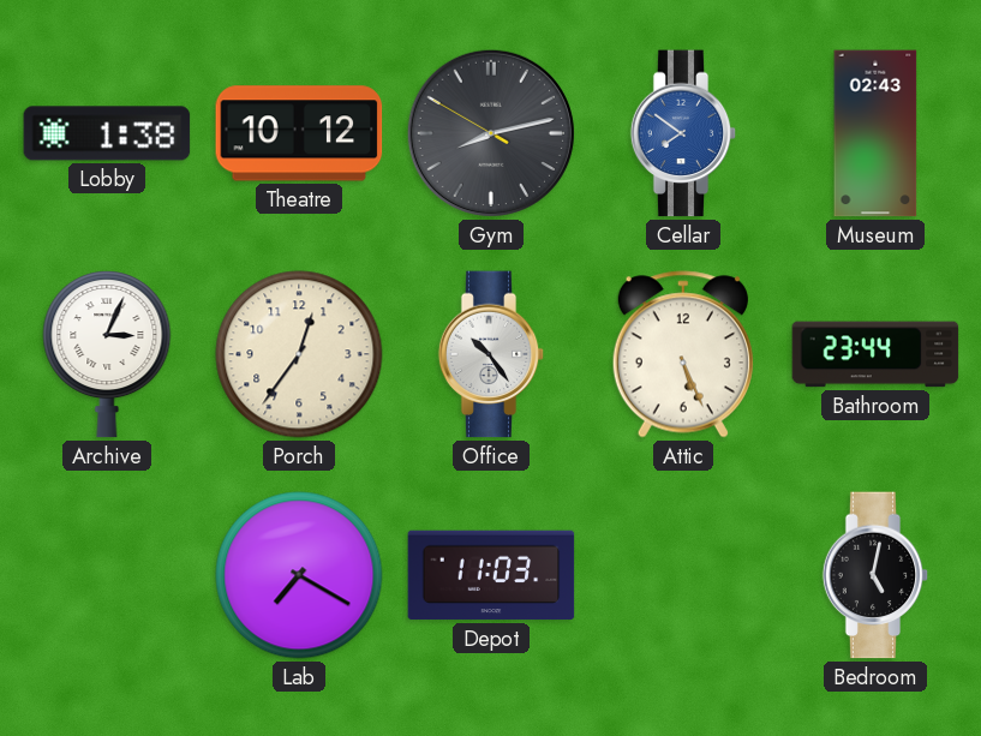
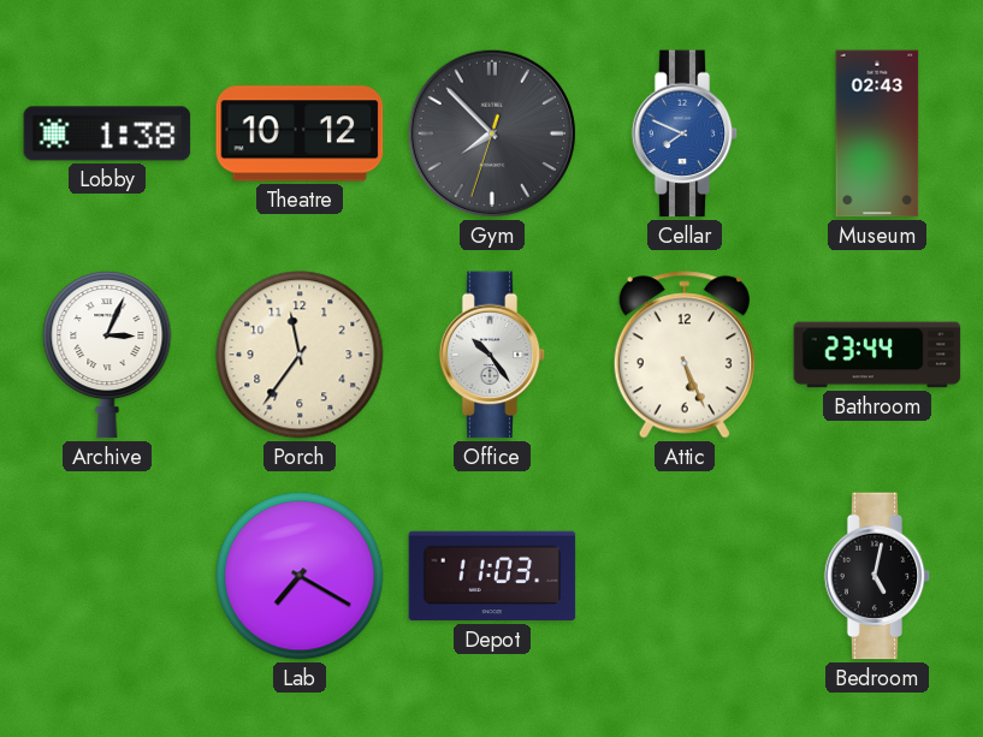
Gym: 8:12 -> 7:52 (492, 133)
Cellar: 7:51 -> 7:49 (685, 133)
Porch: 12:36 -> 11:36 (300, 355)
